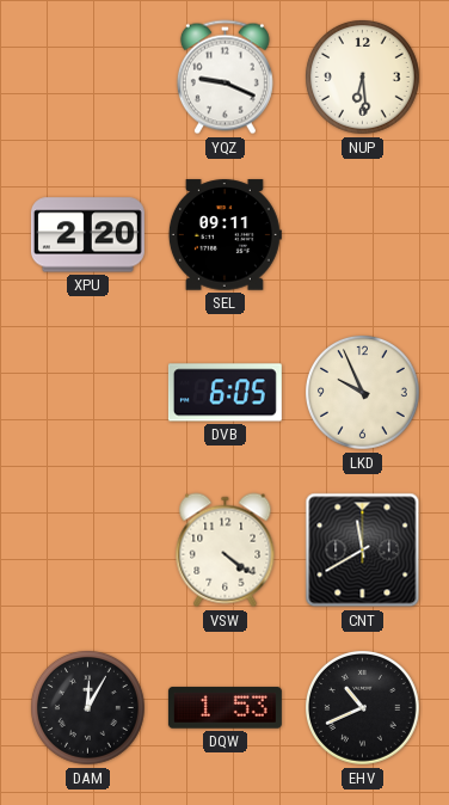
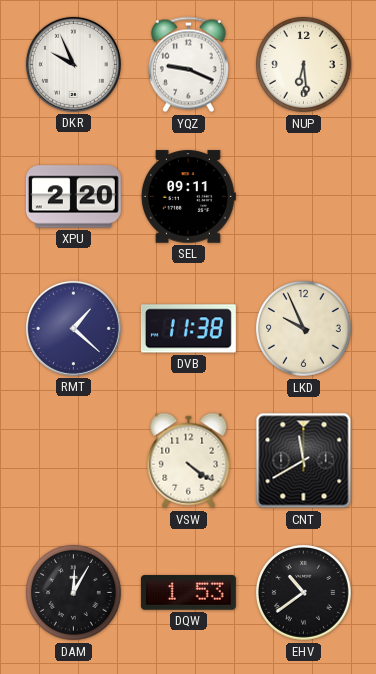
DKR: none -> 9:56 (73, 64)
RMT: none -> 1:22 (73, 328)
DVB: 6:05 -> 11:38 (188, 329)
EHV: 10:41 -> 10:39 (304, 593)
